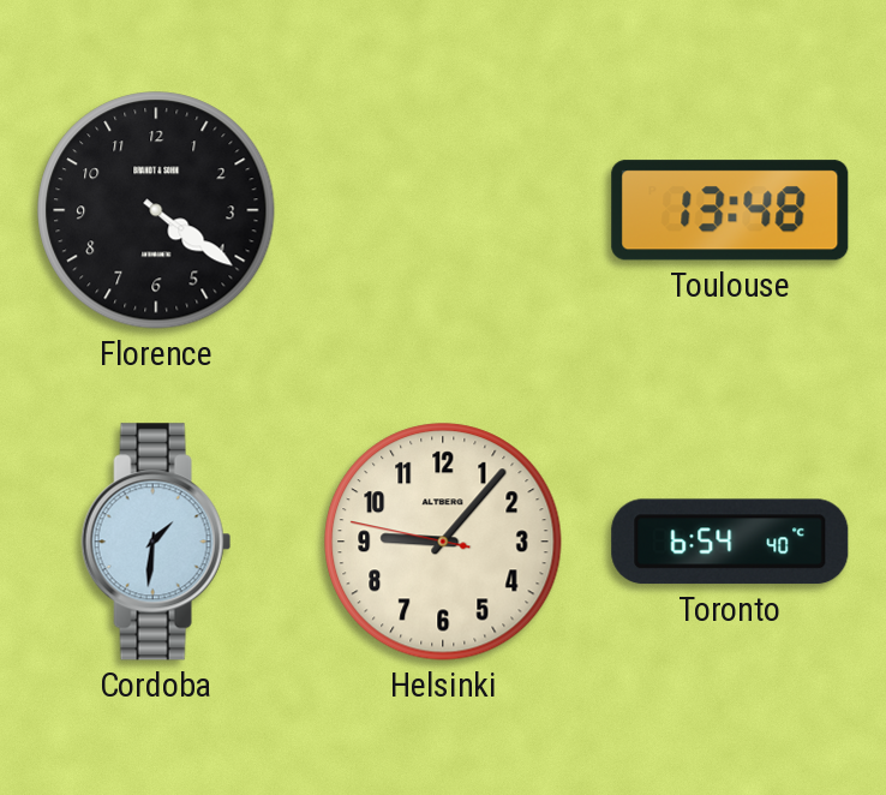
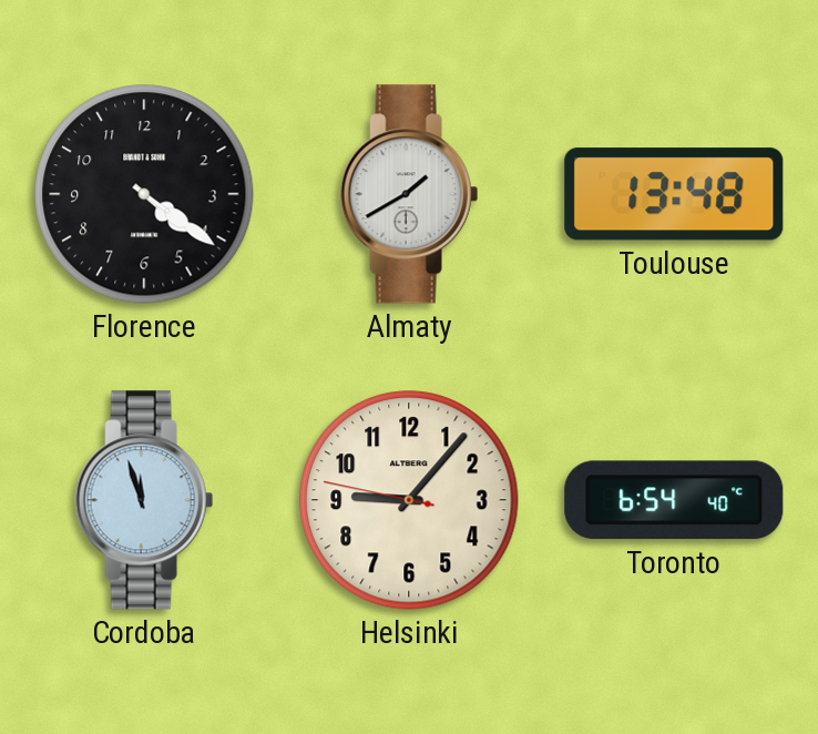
Almaty: none -> 1:40 (409, 194)
Cordoba: 1:31 -> 11:57 (144, 500)
